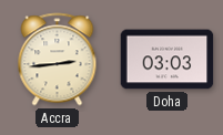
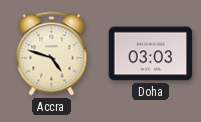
Accra: 2:44 -> 4:48 (52, 54)
